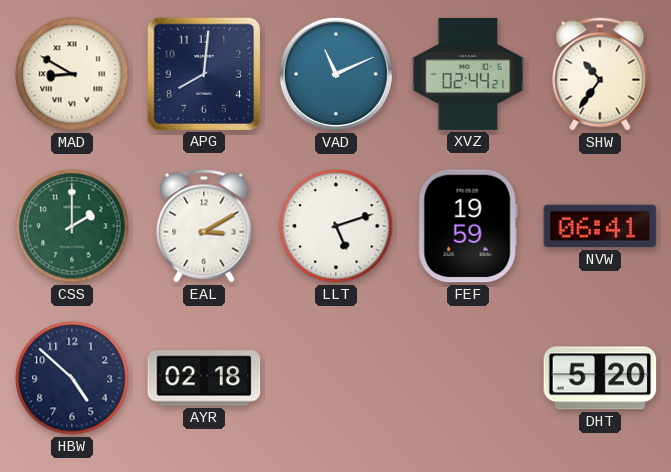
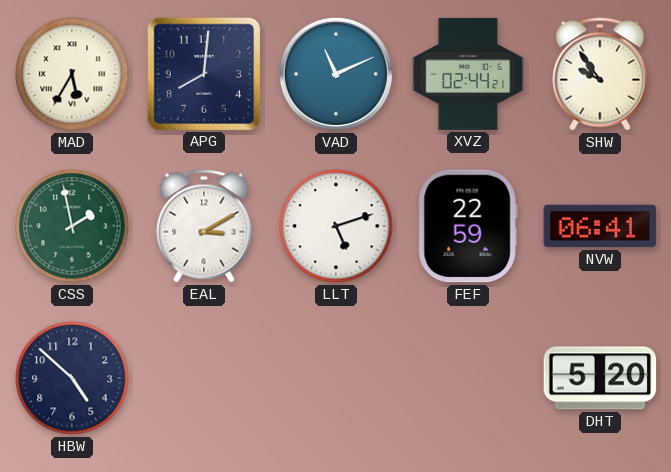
MAD: 8:50 -> 5:35 (72, 74)
SHW: 10:36 -> 9:54 (600, 74)
CSS: 2:00 -> 1:58 (72, 226)
FEF: 19:59 -> 22:59 (468, 226)
AYR: 02:18 -> none (204, 378)
